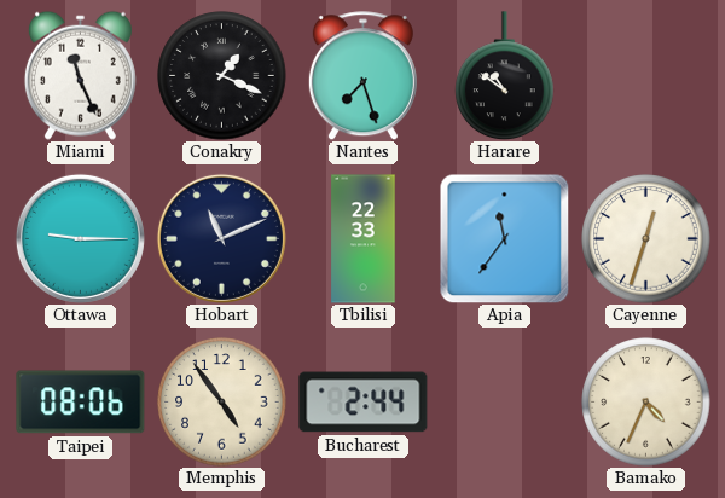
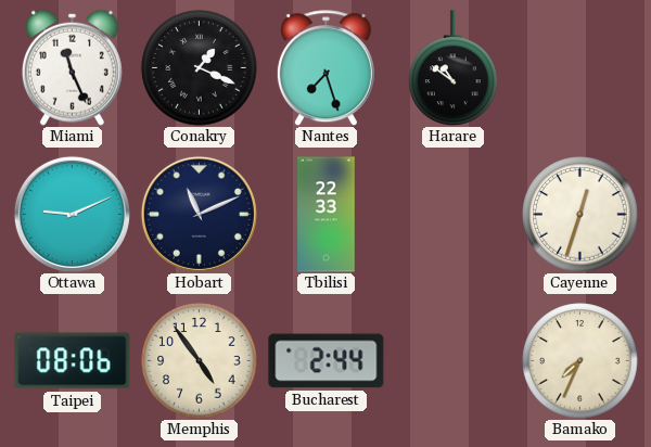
Ottawa: 9:15 -> 9:11 (72, 214)
Apia: 11:36 -> none (504, 238)
Bamako: 4:34 -> 7:34 (580, 361)
